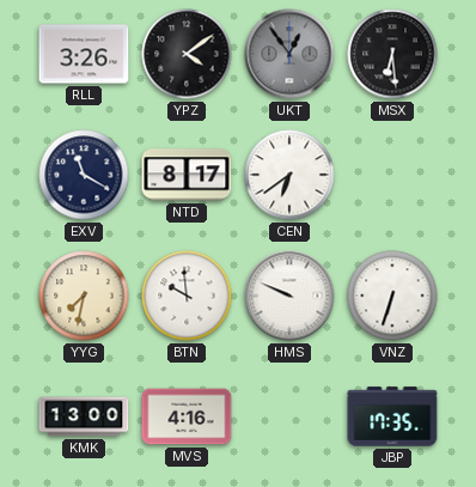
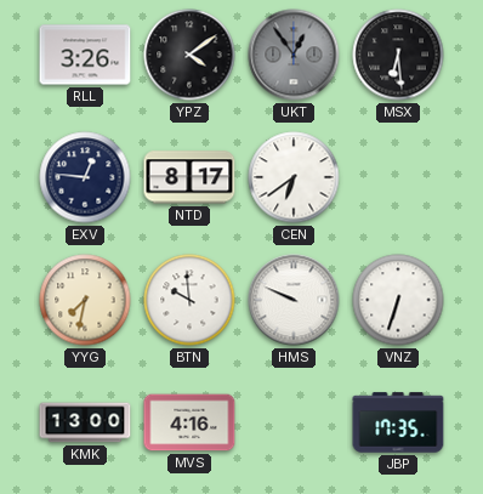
EXV: 11:20 -> 12:46 (85, 177)
